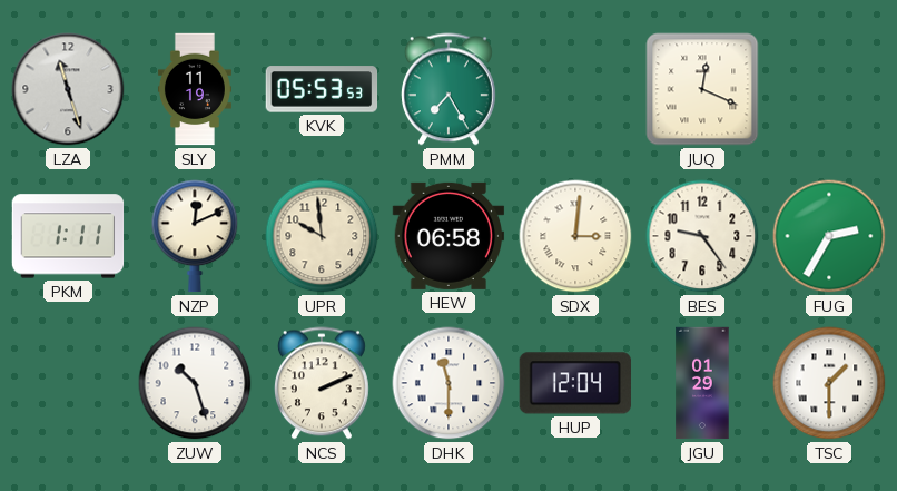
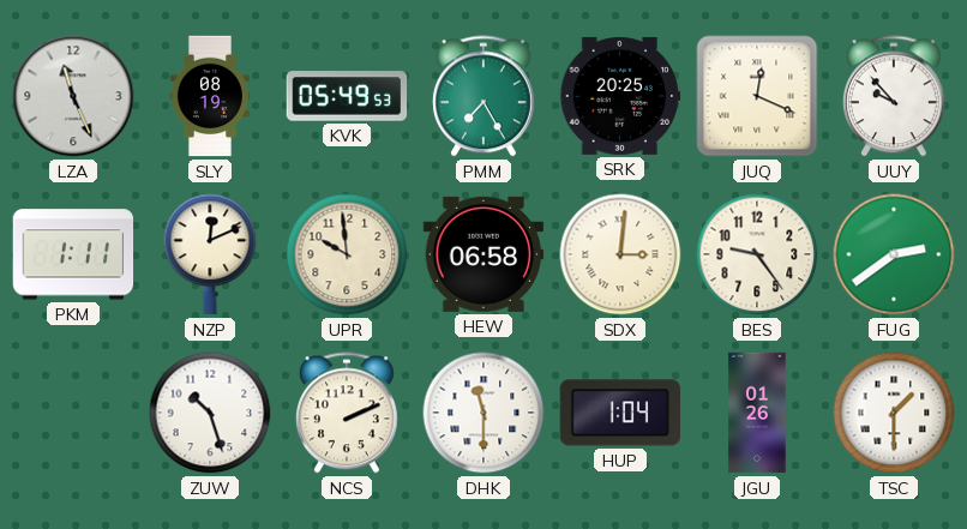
LZA: 11:27 -> 11:26 (73, 96)
SLY: 11:19 -> 08:19 (210, 96)
KVK: 05:53 -> 05:49 (347, 96)
SRK: none -> 20:25 (620, 96)
UUY: none -> 9:53 (894, 96)
FUG: 2:35 -> 2:39 (894, 254)
HUP: 12:04 -> 1:04 (619, 413)
JGU: 01:29 -> 01:26 (757, 413)
